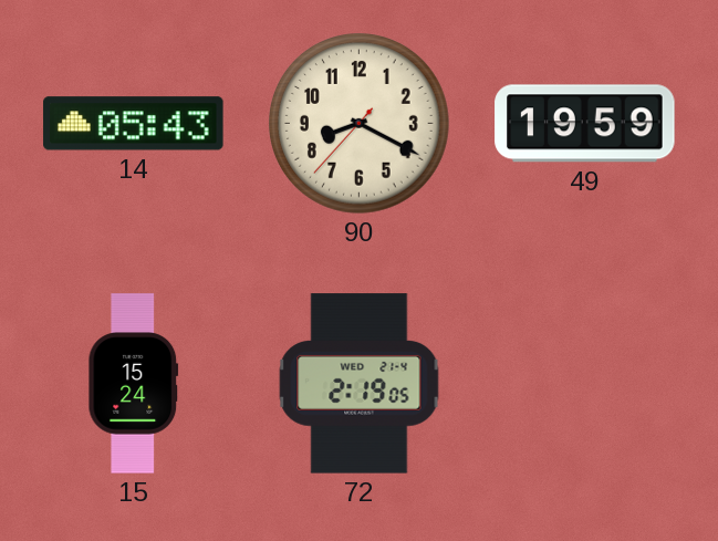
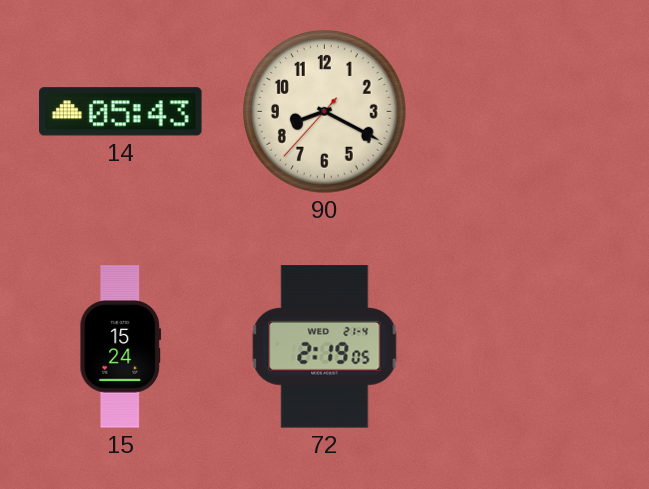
49: 19:59 -> none (585, 124)
